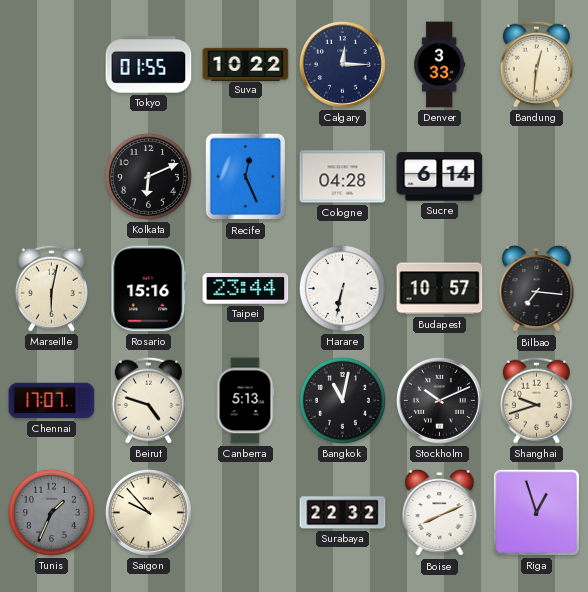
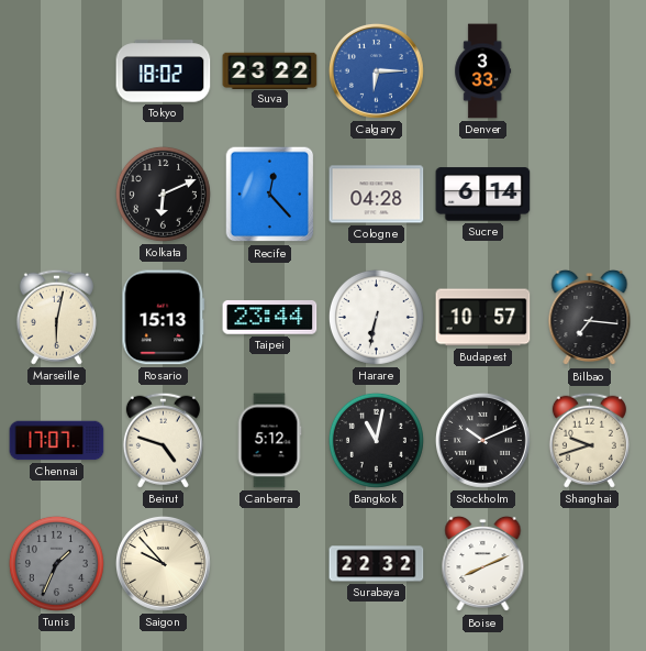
Tokyo: 01:55 -> 18:02 (164, 71)
Suva: 10:22 -> 23:22 (270, 70)
Calgary: 12:15 -> 6:15 (376, 70)
Calgary dial: navy -> blue (376, 70)
Bandung: 12:31 -> none (536, 64)
Recife: 12:26 -> 12:23 (270, 195)
Rosario: 15:16 -> 15:13 (164, 318)
Canberra: 5:13 -> 5:12 (269, 441)
Riga: 12:57 -> none (536, 512)
